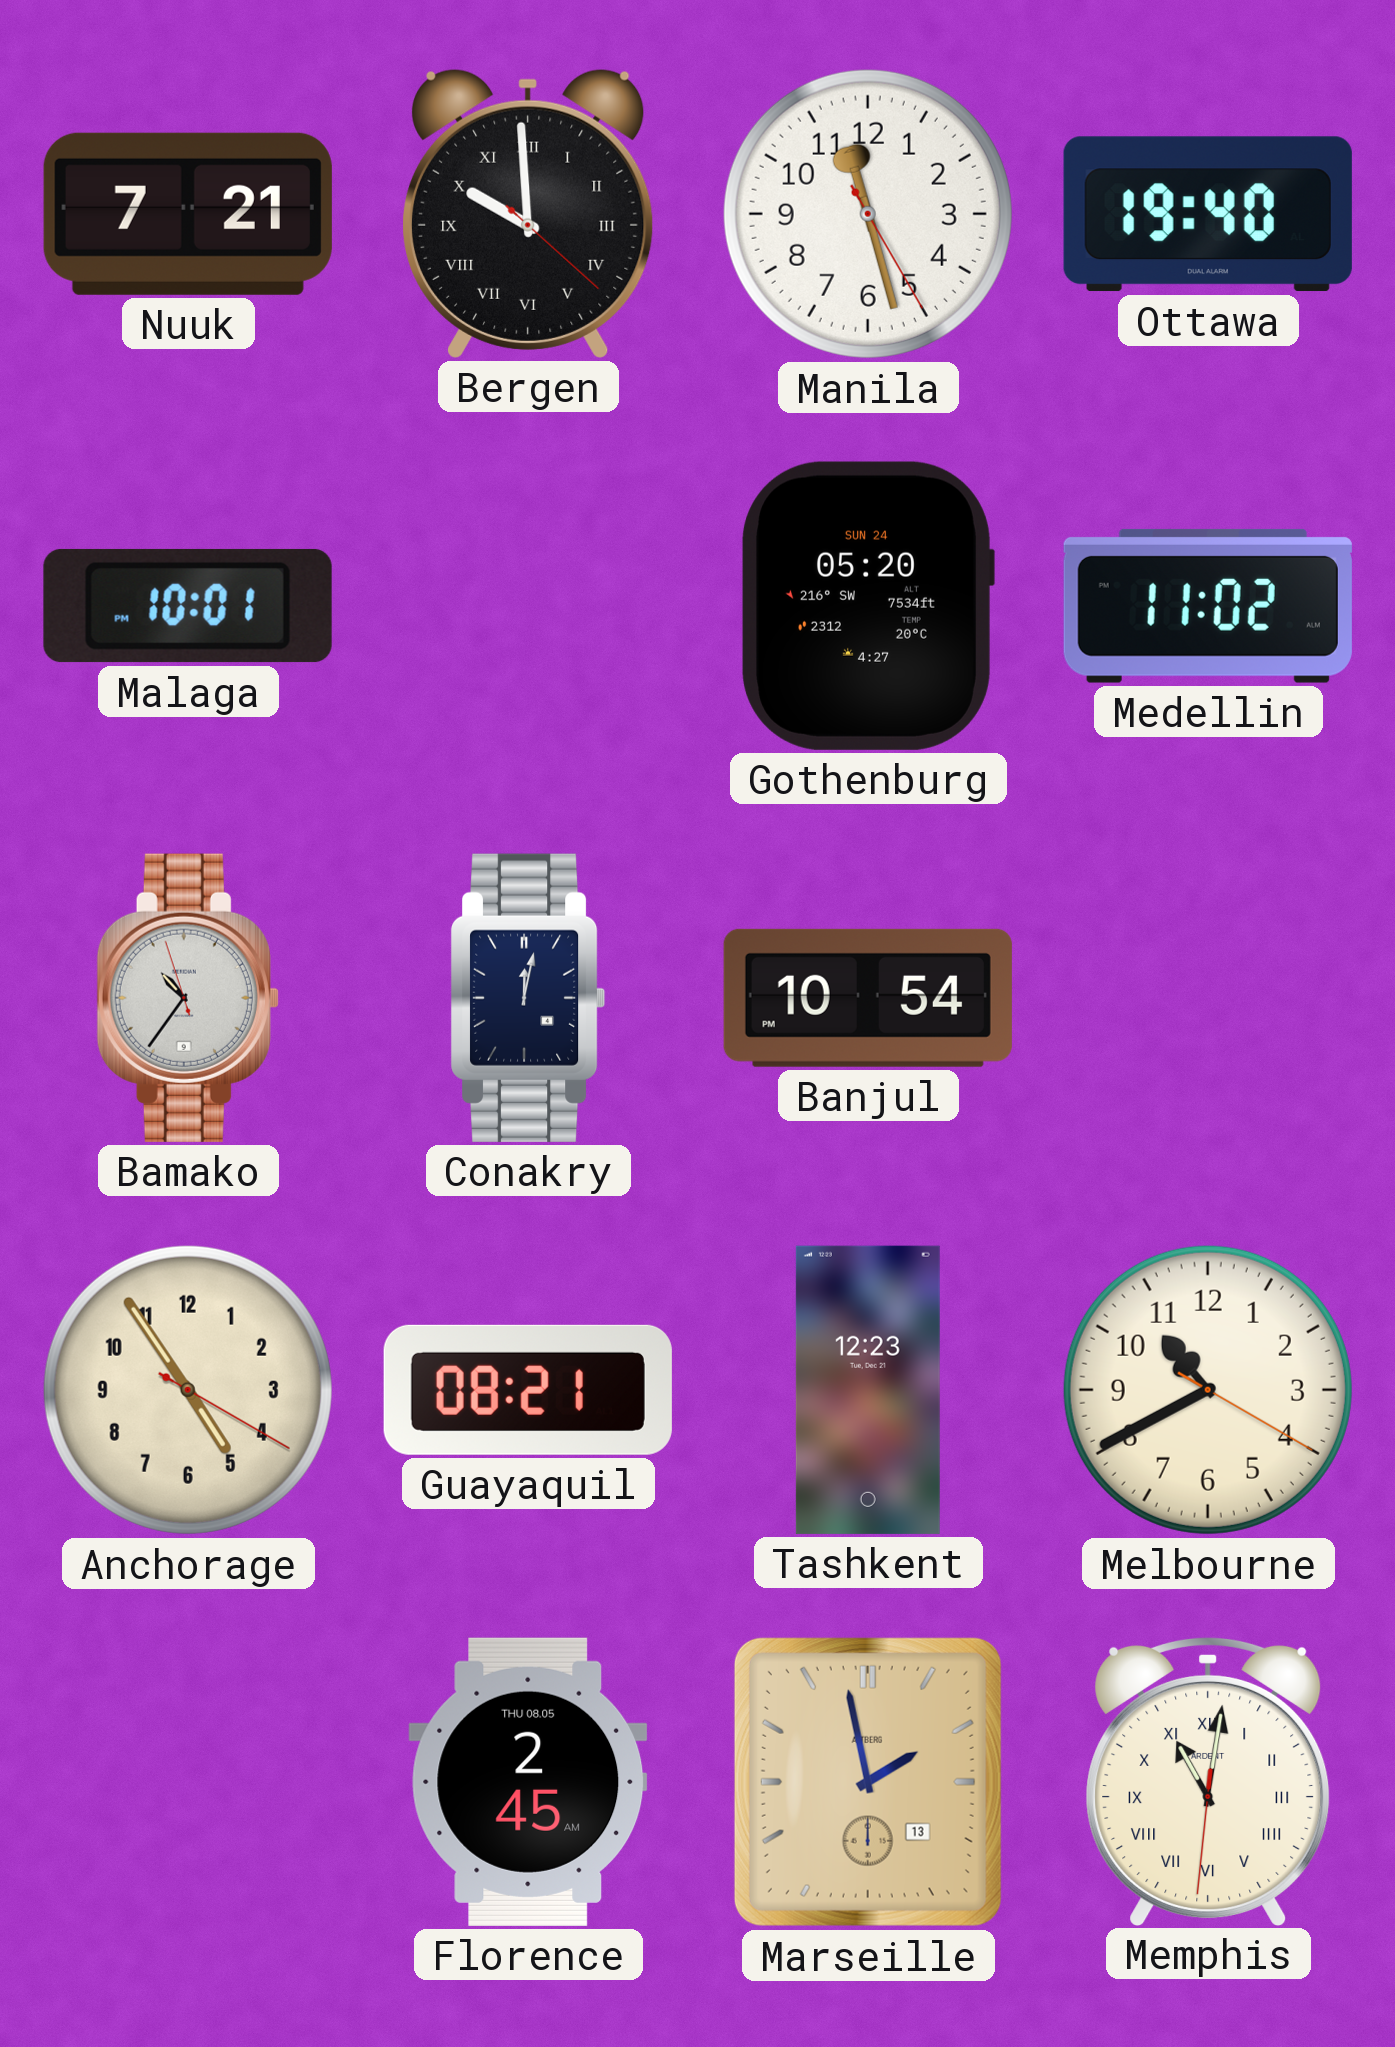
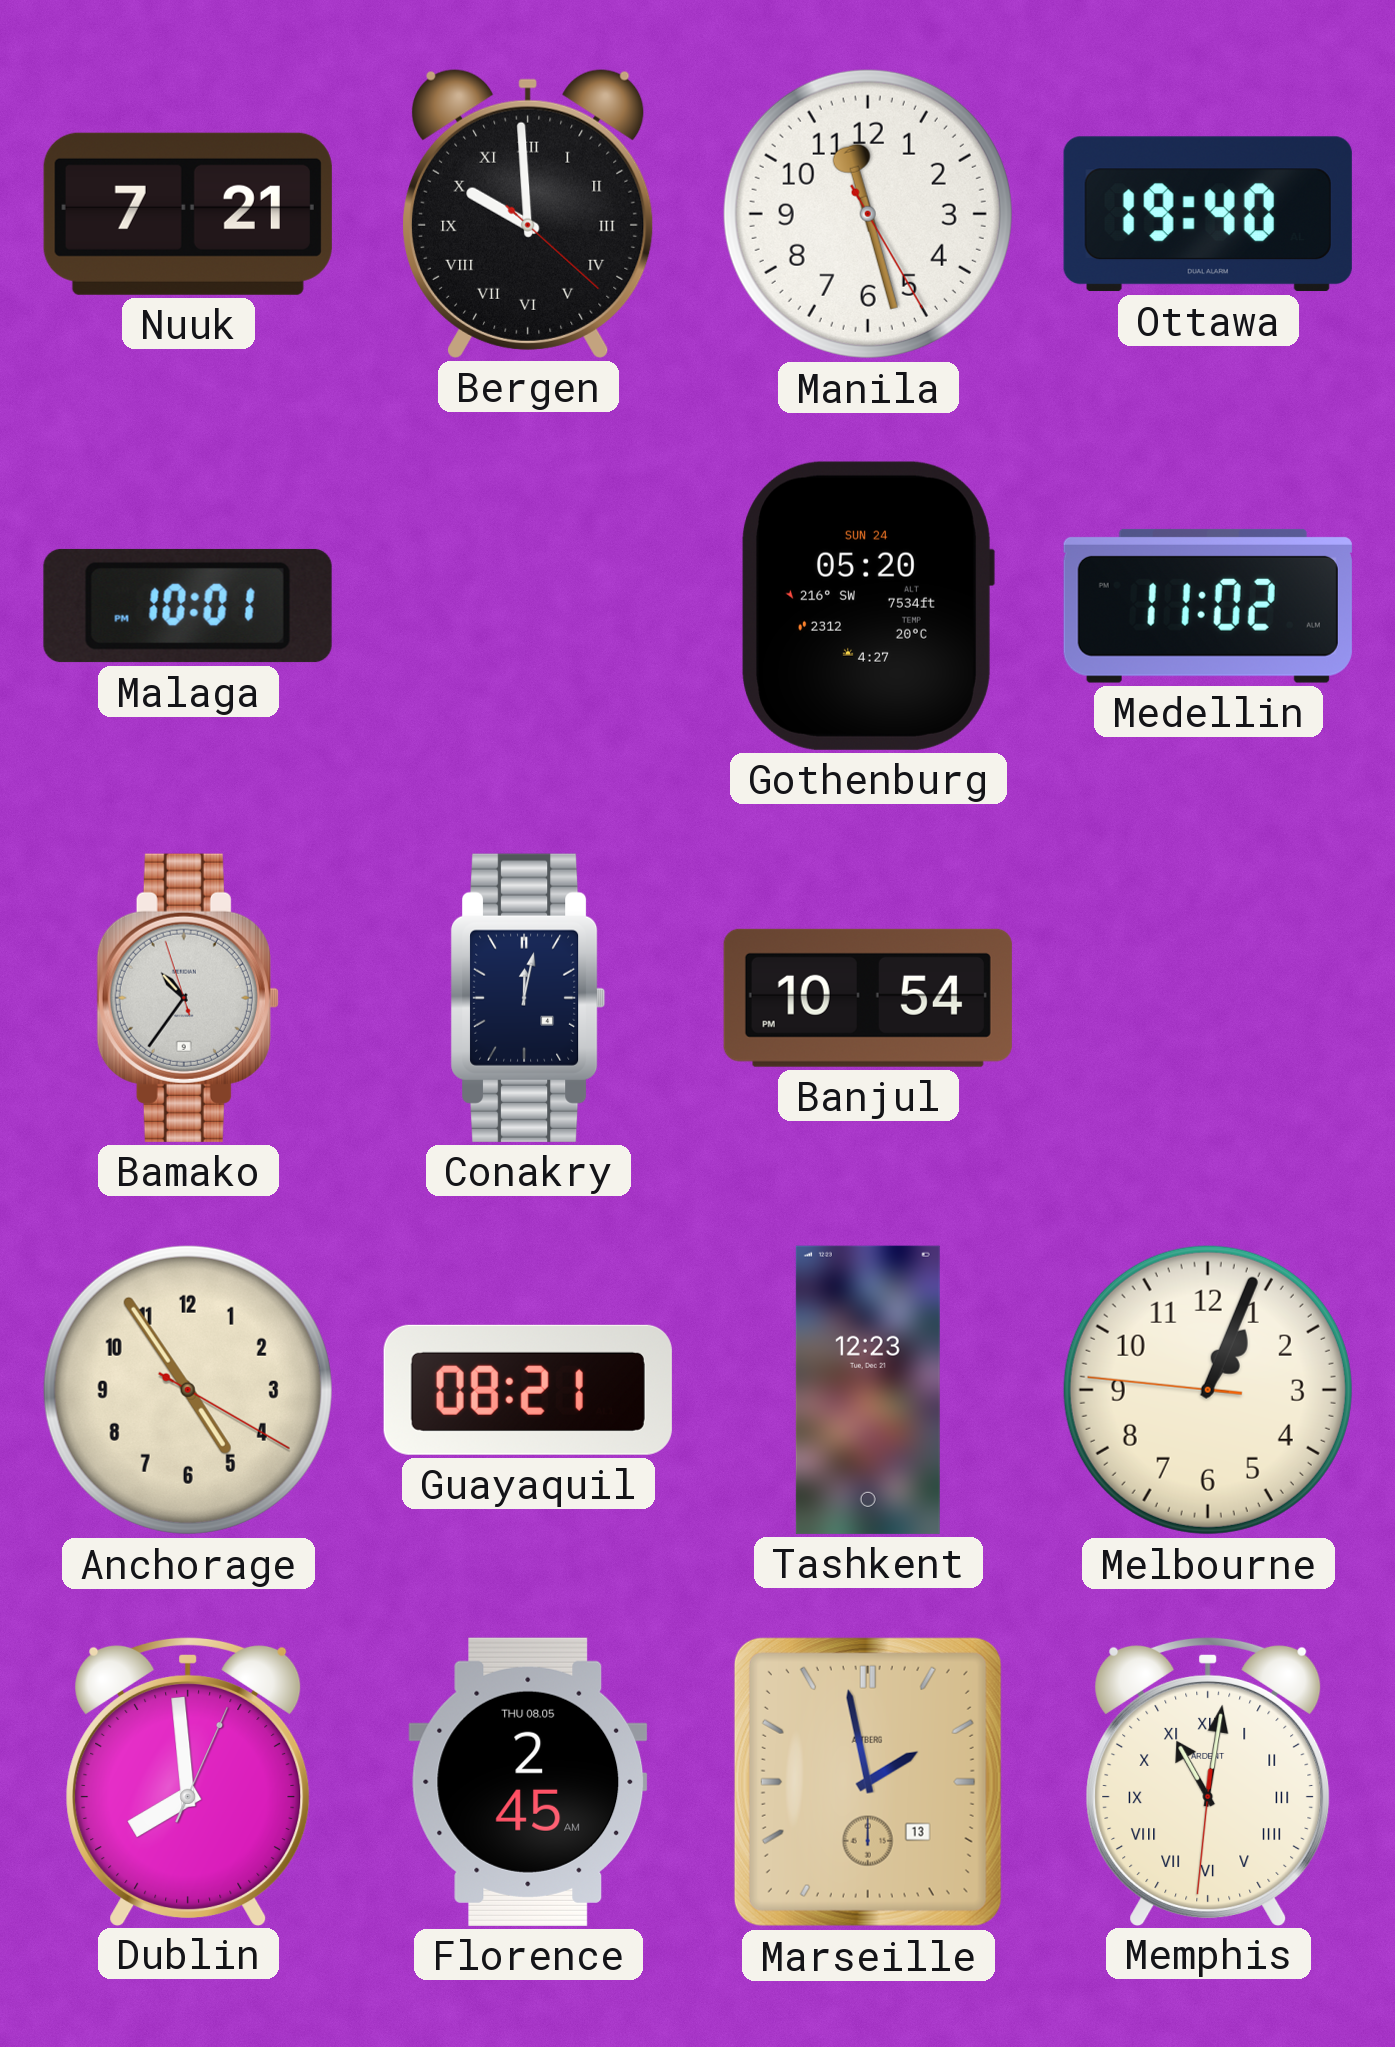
Melbourne: 10:40 -> 1:03 (1208, 1390)
Dublin: none -> 7:59 (188, 1781)
